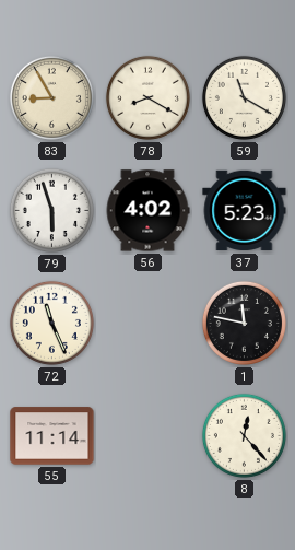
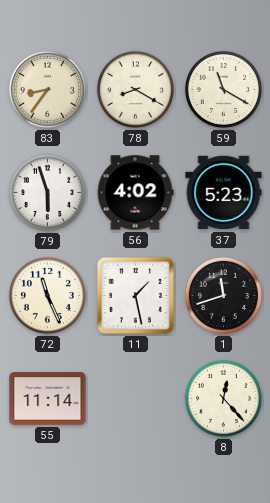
83: 8:55 -> 8:36 (47, 89)
11: none -> 1:28 (135, 295)
1: 11:47 -> 11:42 (223, 295)
